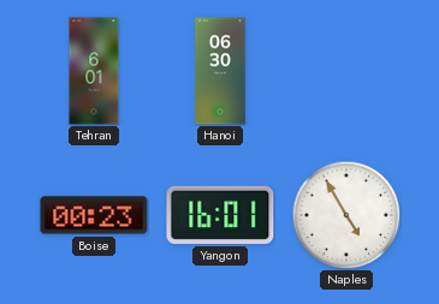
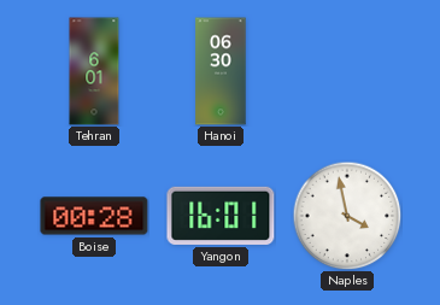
Boise: 00:23 -> 00:28 (94, 216)
Naples: 4:55 -> 3:58 (347, 216)
